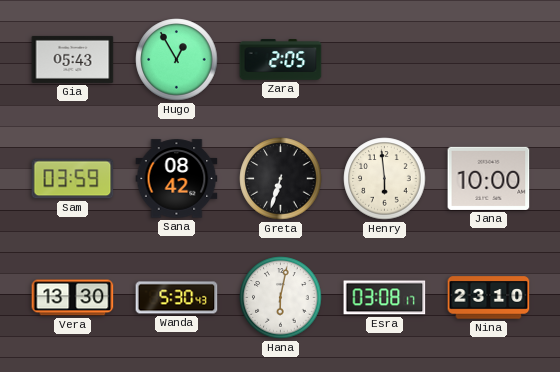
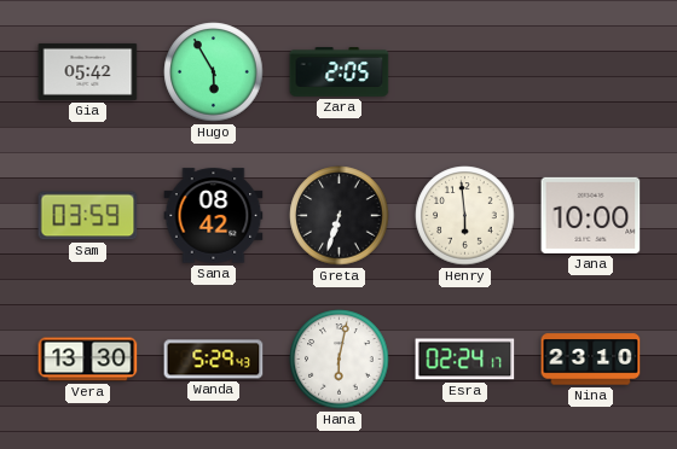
Gia: 05:43 -> 05:42 (88, 71)
Hugo: 12:55 -> 5:55 (214, 72)
Wanda: 5:30 -> 5:29 (214, 360)
Esra: 03:08 -> 02:24 (465, 360)
